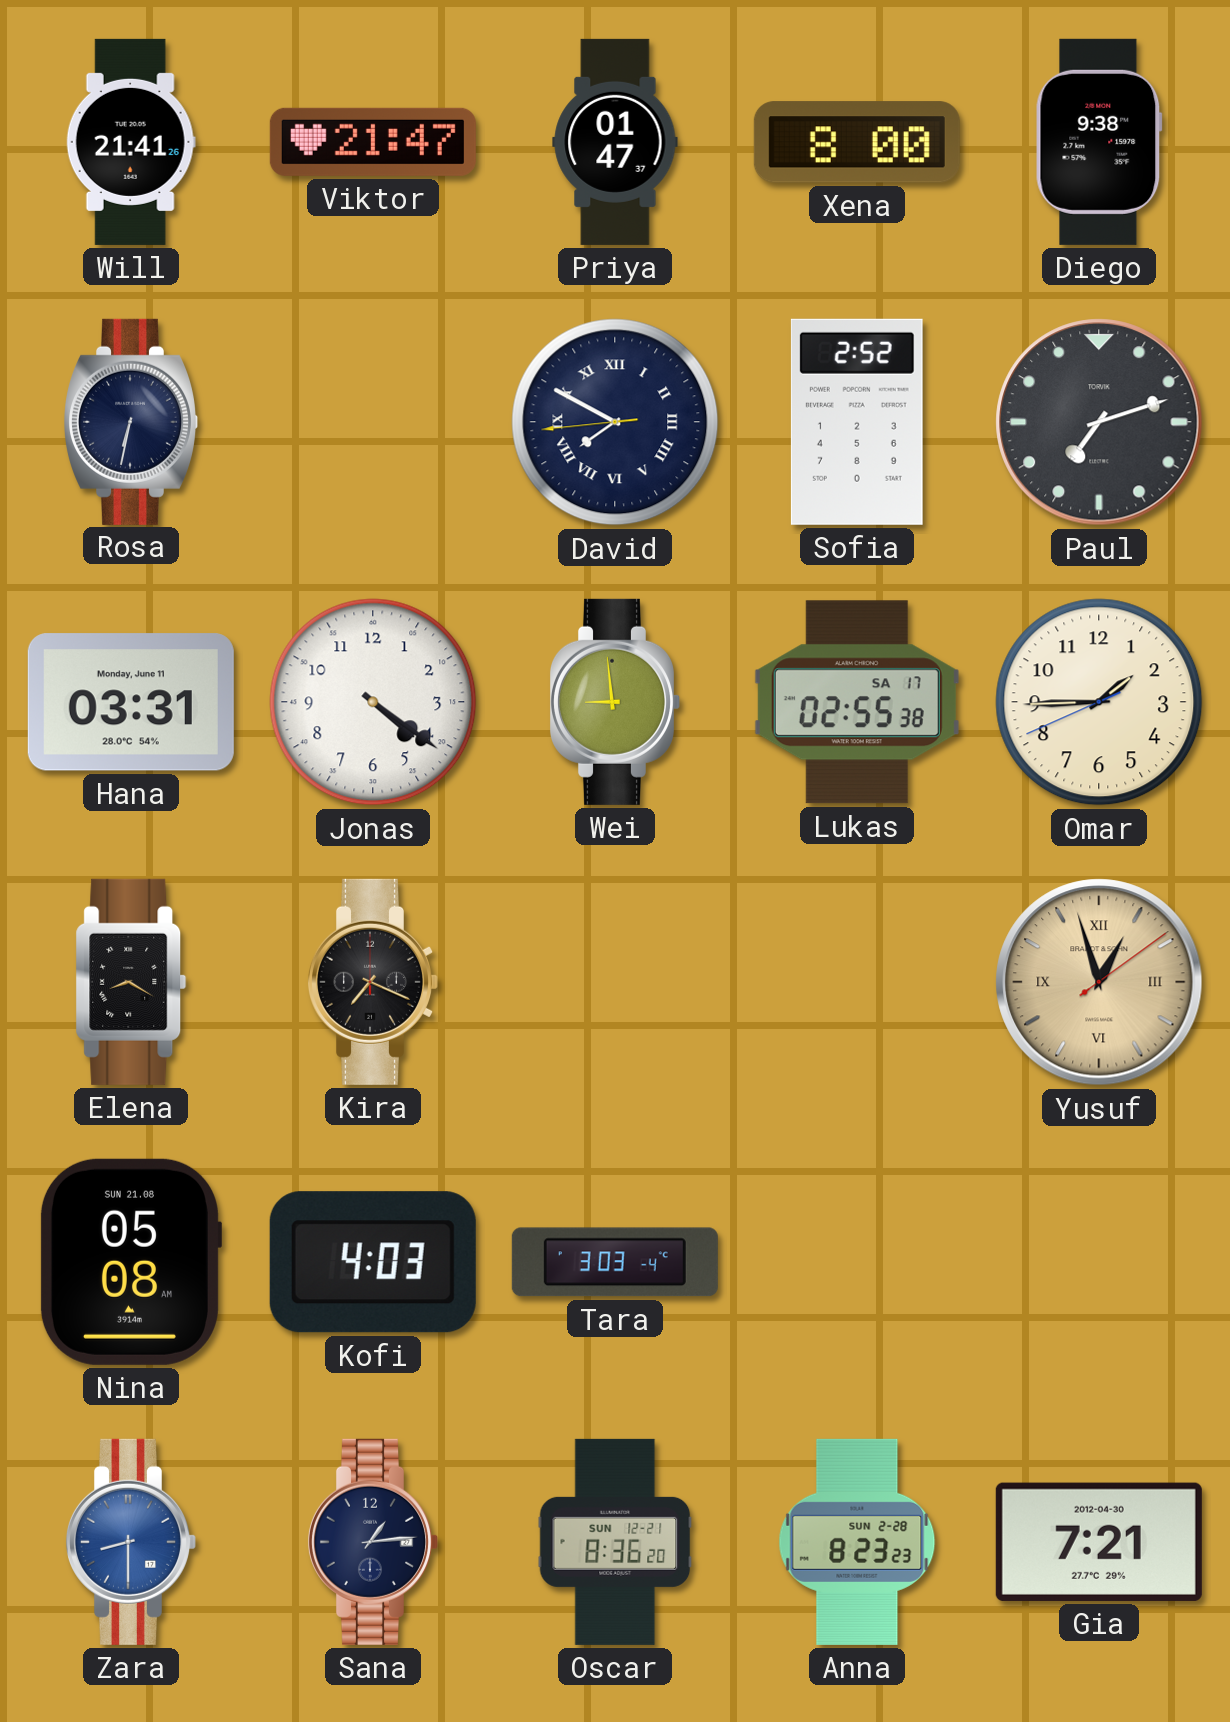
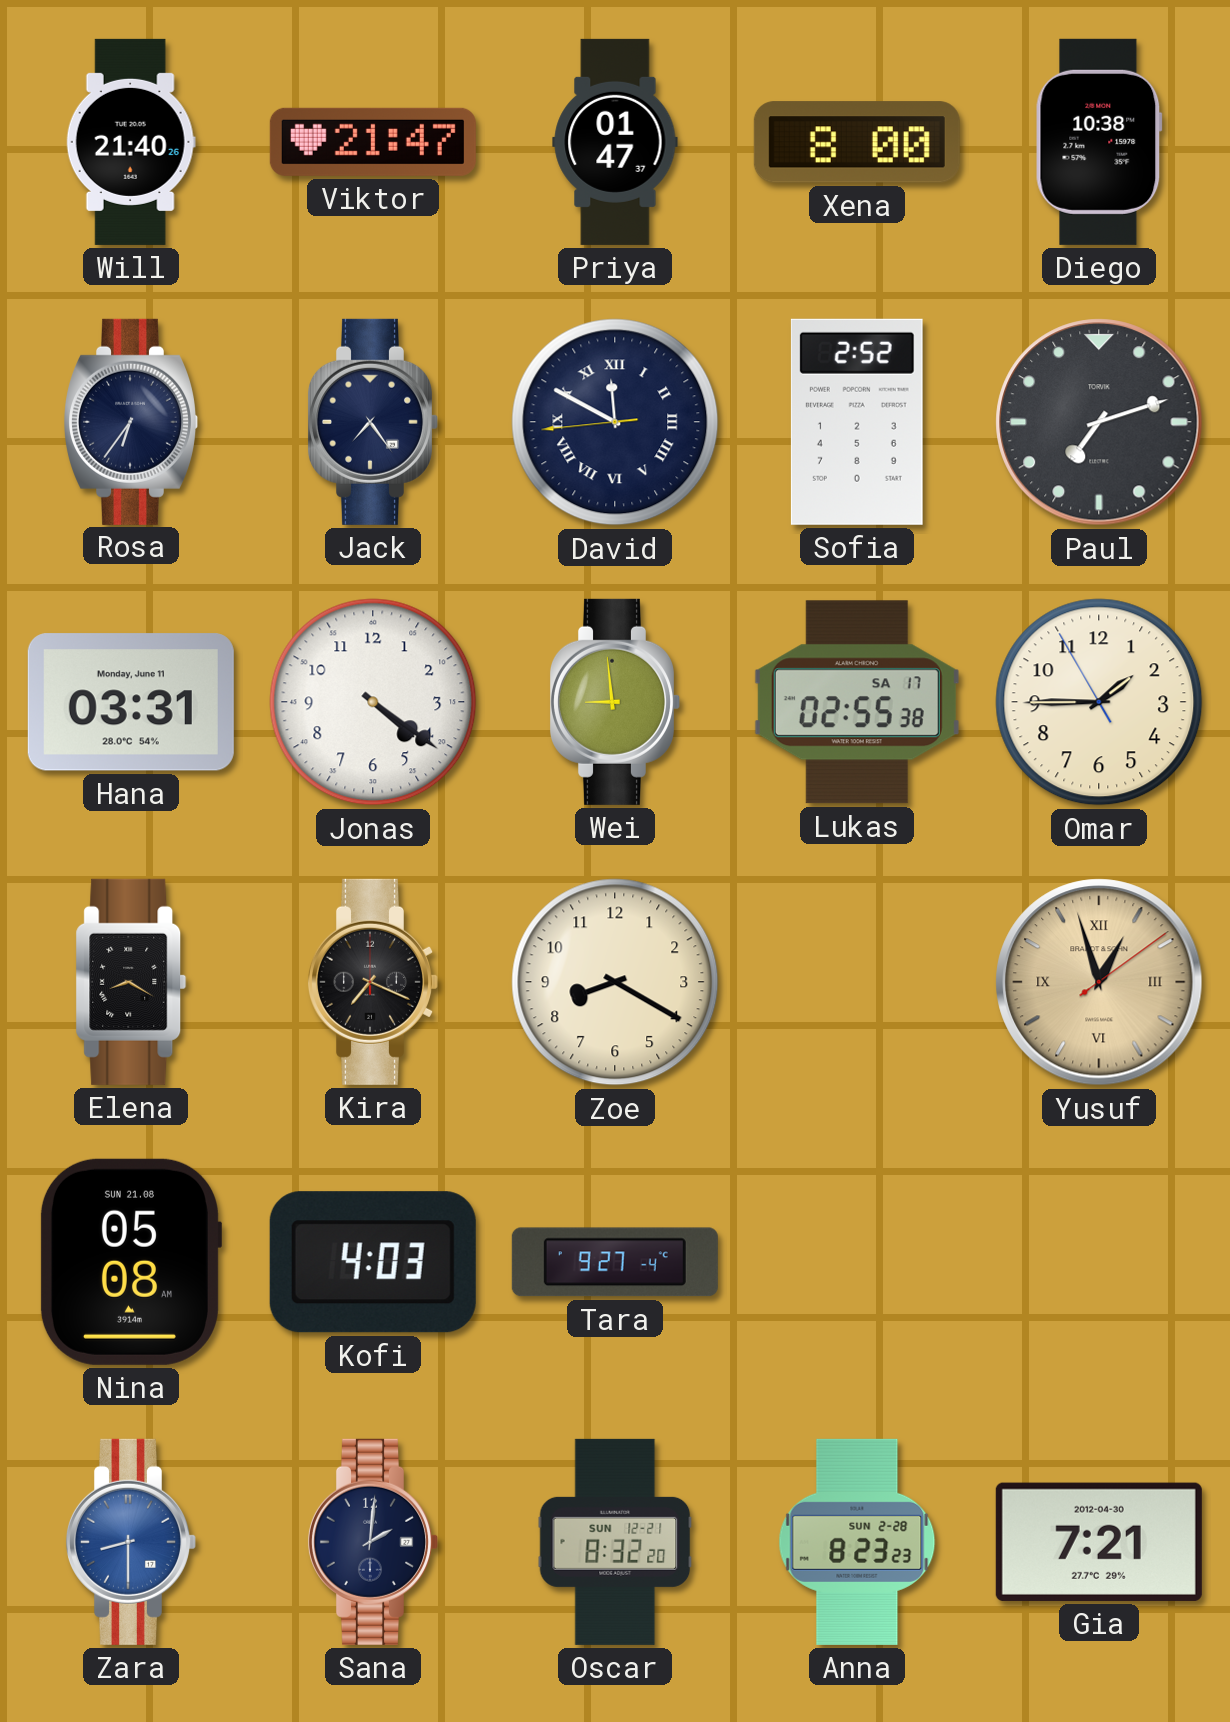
Will: 21:41 -> 21:40 (131, 142)
Diego: 9:38 -> 10:38 (1099, 142)
Rosa: 6:32 -> 6:36 (131, 422)
Jack: none -> 7:24 (372, 422)
David: 7:49 -> 11:49 (615, 422)
Omar: 1:44:41 -> 1:44:55 (1099, 702)
Zoe: none -> 8:20 (615, 982)
Tara: 3:03 -> 9:27 (615, 1262)
Sana: 1:14 -> 2:01 (372, 1542)
Oscar: 8:36 -> 8:32 (615, 1542)
